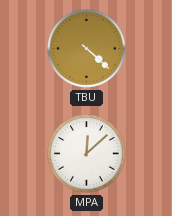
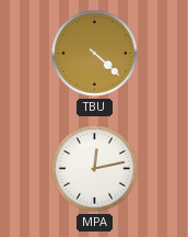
MPA: 12:08 -> 12:13 (95, 169)
